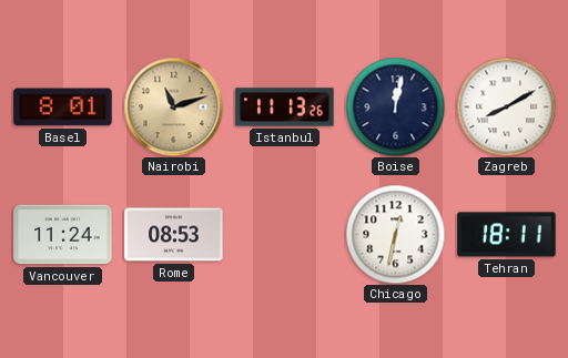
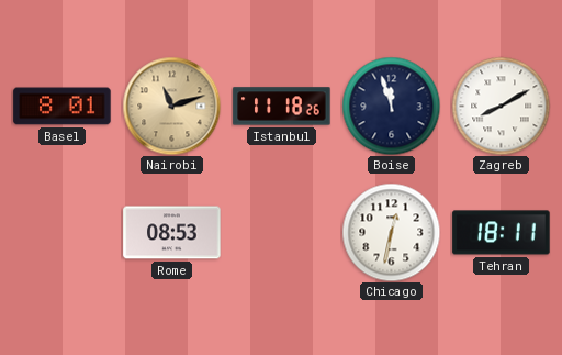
Istanbul: 11:13 -> 11:18 (282, 107)
Boise: 12:02 -> 11:57 (391, 106)
Vancouver: 11:24 -> none (63, 235)
